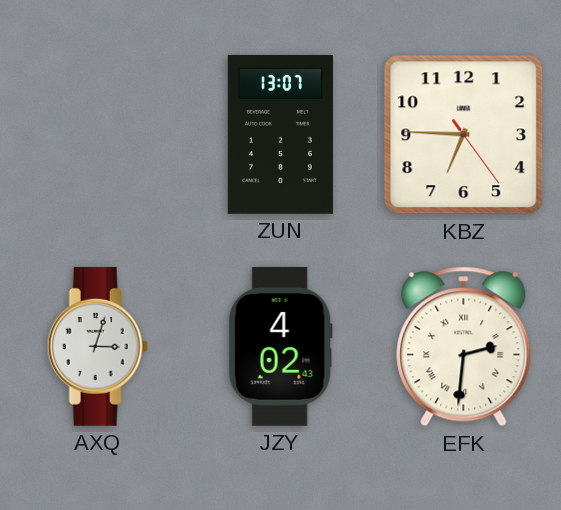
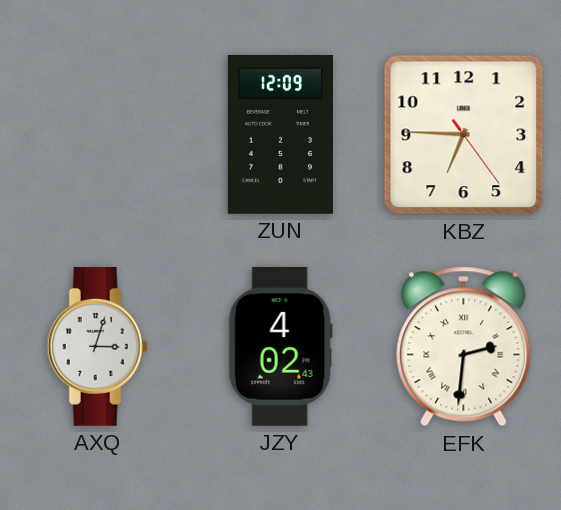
ZUN: 13:07 -> 12:09 (280, 135)
